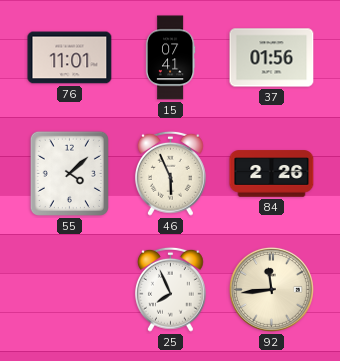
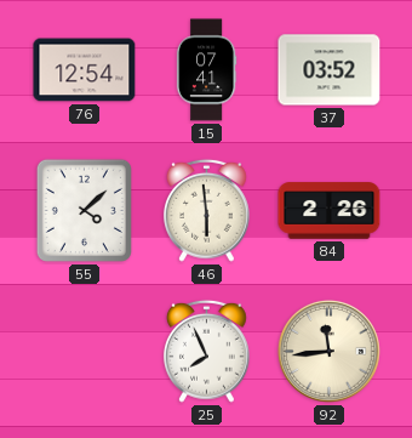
76: 11:01 -> 12:54 (85, 70)
37: 01:56 -> 03:52 (330, 70)
46: 5:56 -> 5:59 (206, 210)
